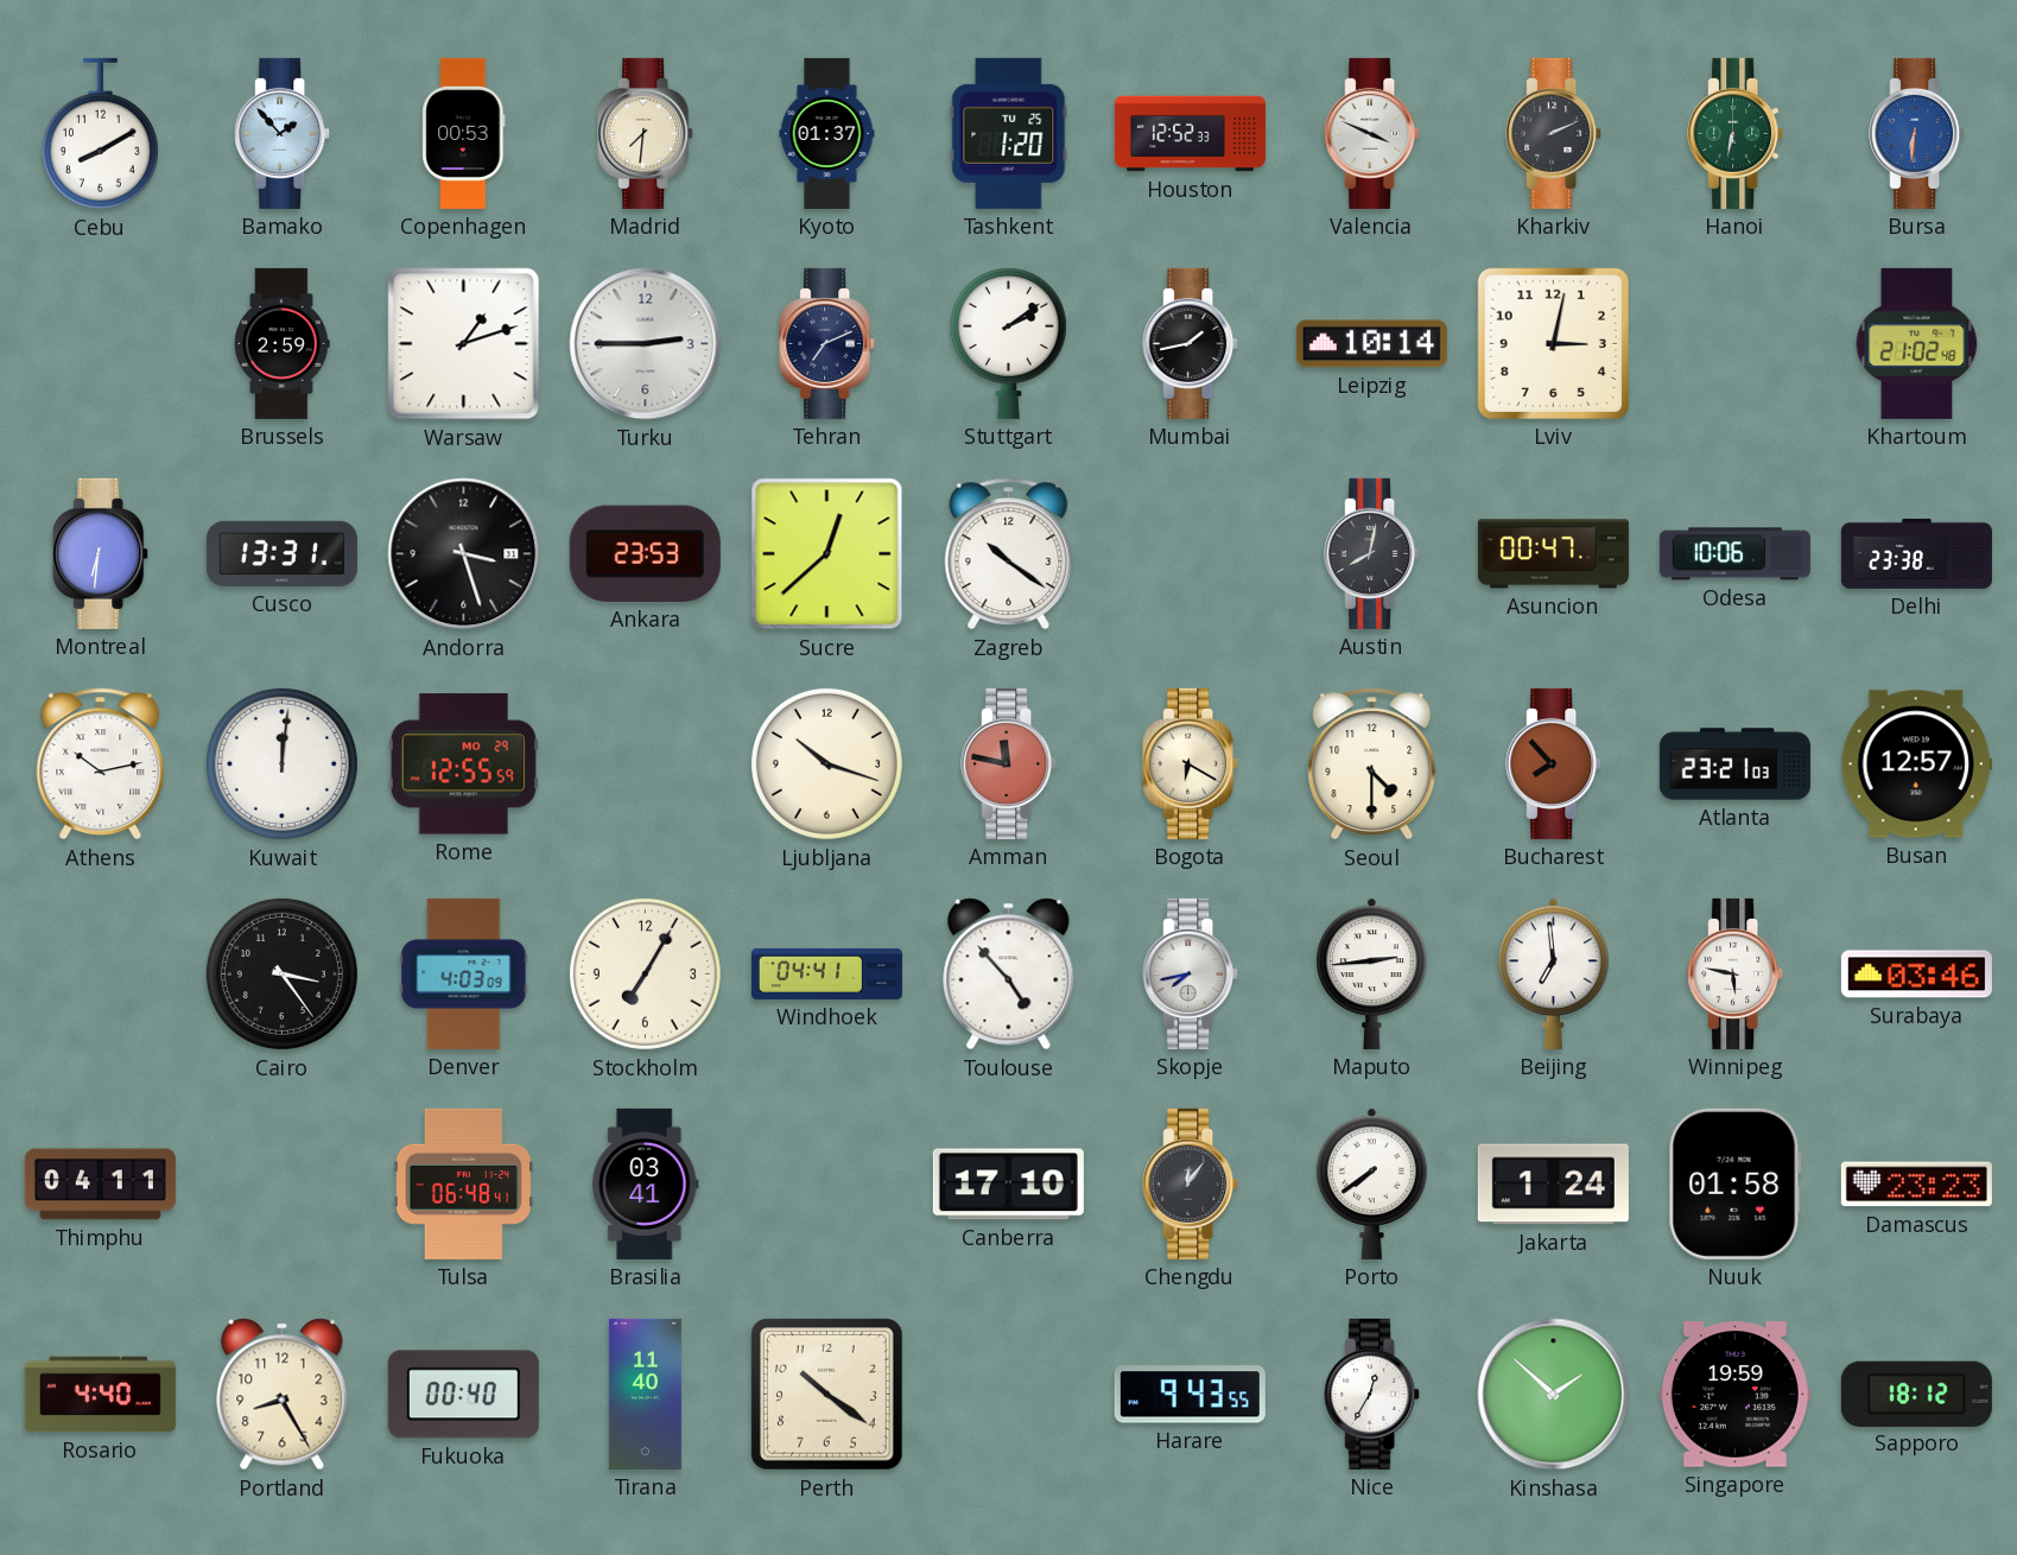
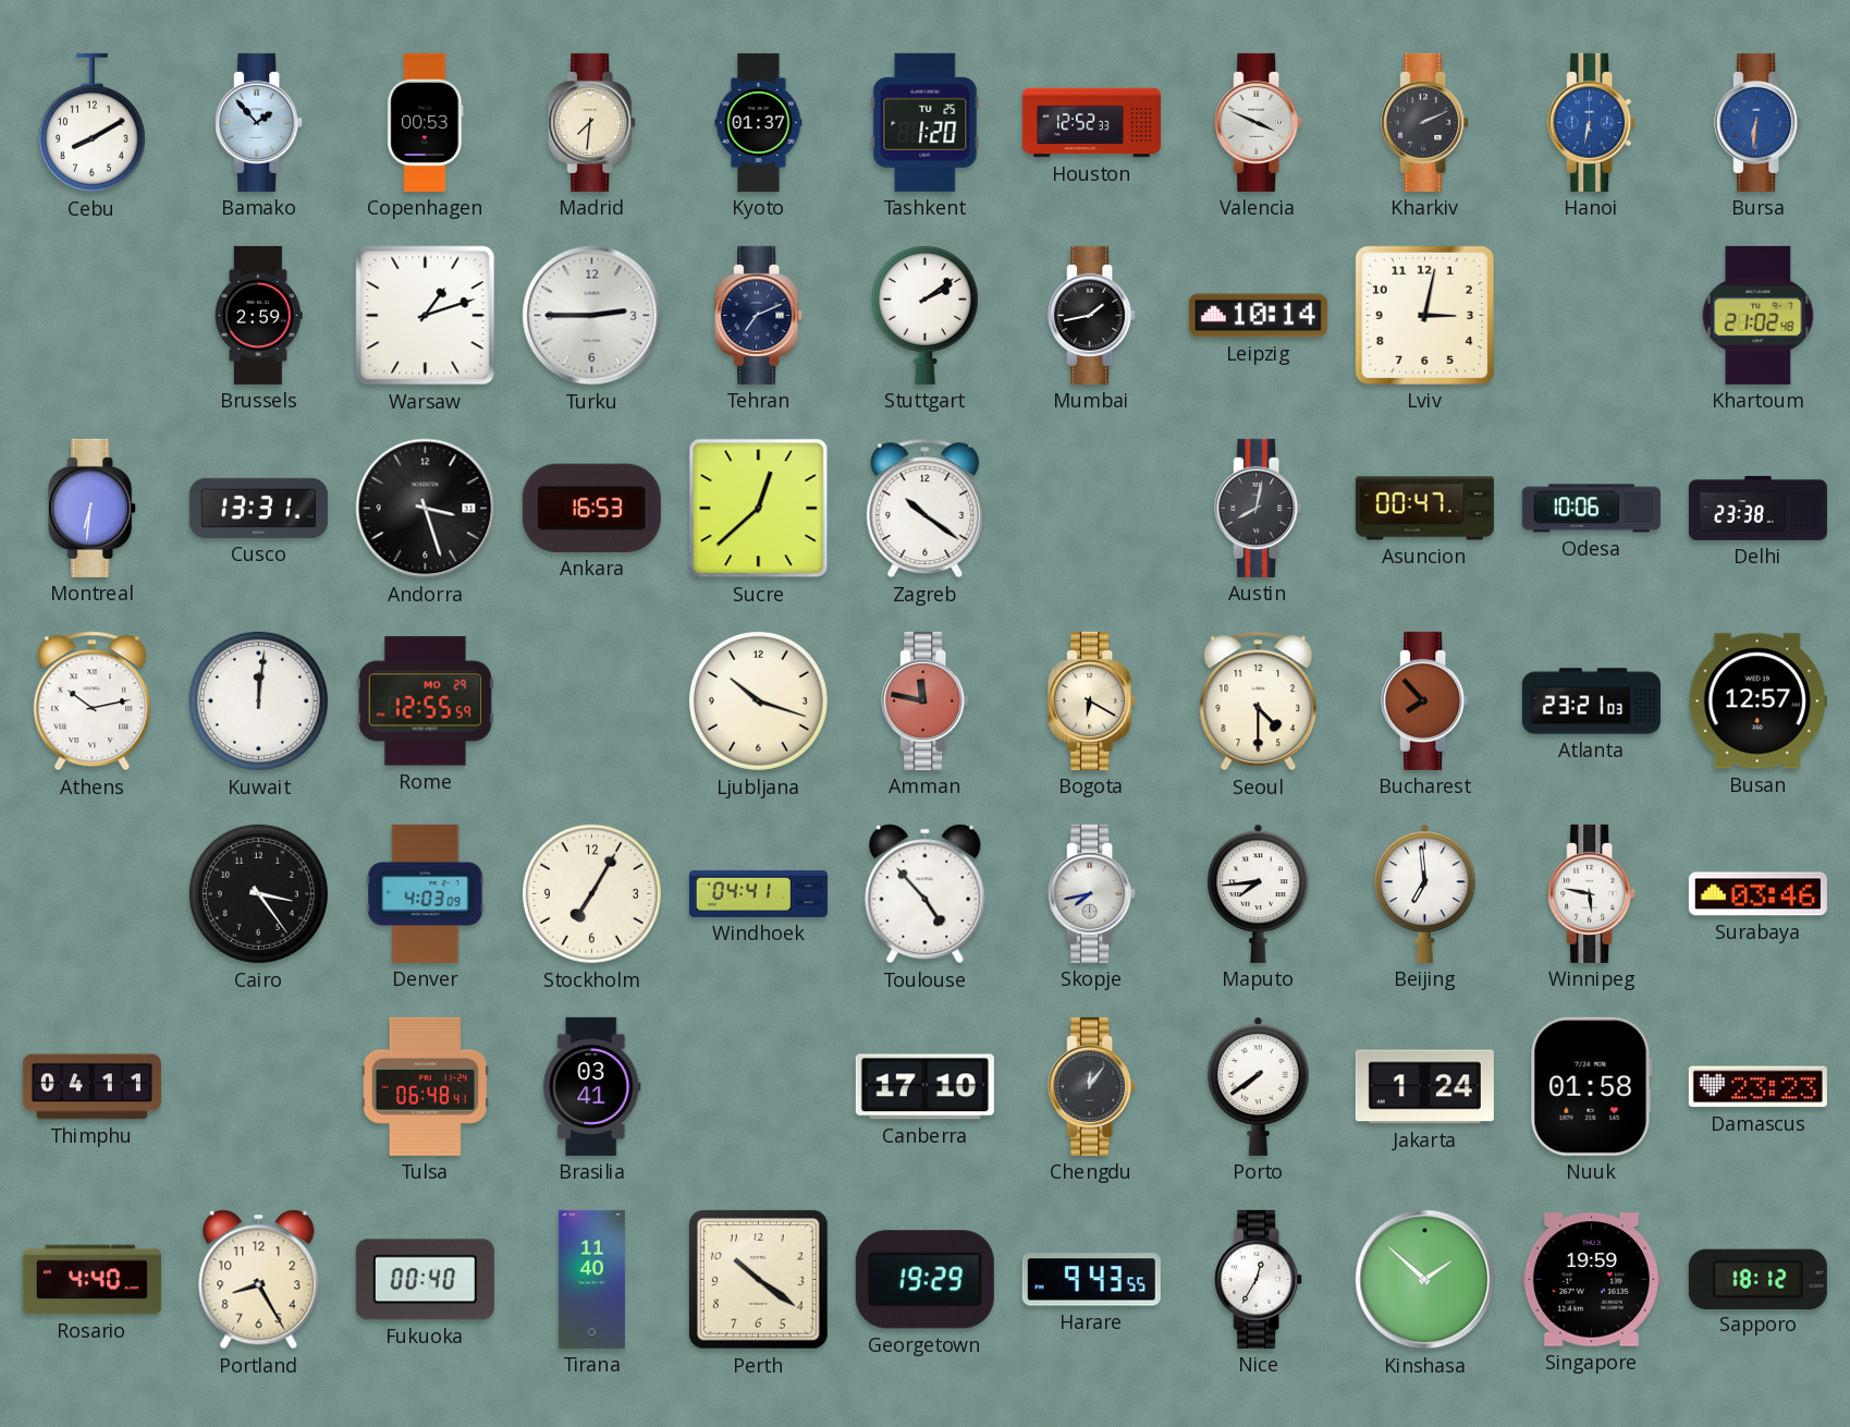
Hanoi dial: green -> blue (1592, 122)
Ankara: 23:53 -> 16:53 (591, 508)
Maputo: 2:44 -> 7:44 (1259, 893)
Georgetown: none -> 19:29 (924, 1280)
